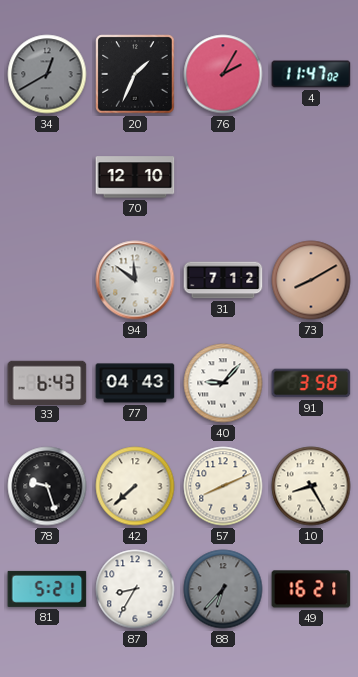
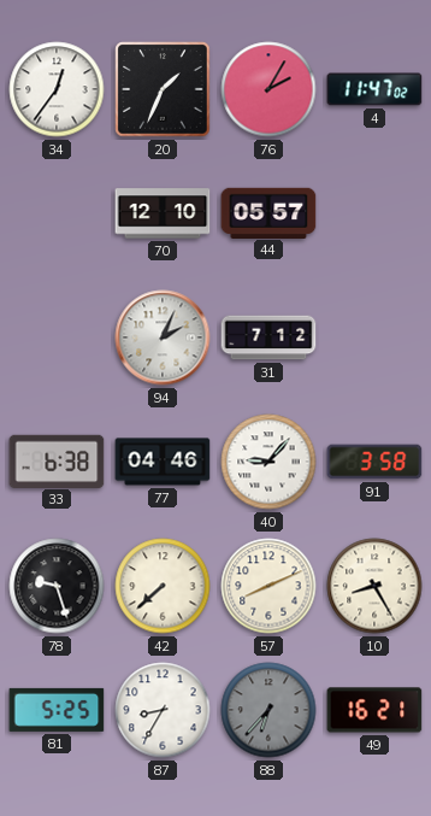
34: 12:40 -> 12:36 (57, 89)
34 dial: grey -> white (57, 89)
44: none -> 05:57 (268, 212)
94: 11:51 -> 2:04 (163, 337)
73: 8:10 -> none (311, 280)
33: 6:43 -> 6:38 (57, 460)
77: 04:43 -> 04:46 (163, 462)
81: 5:21 -> 5:25 (57, 710)
